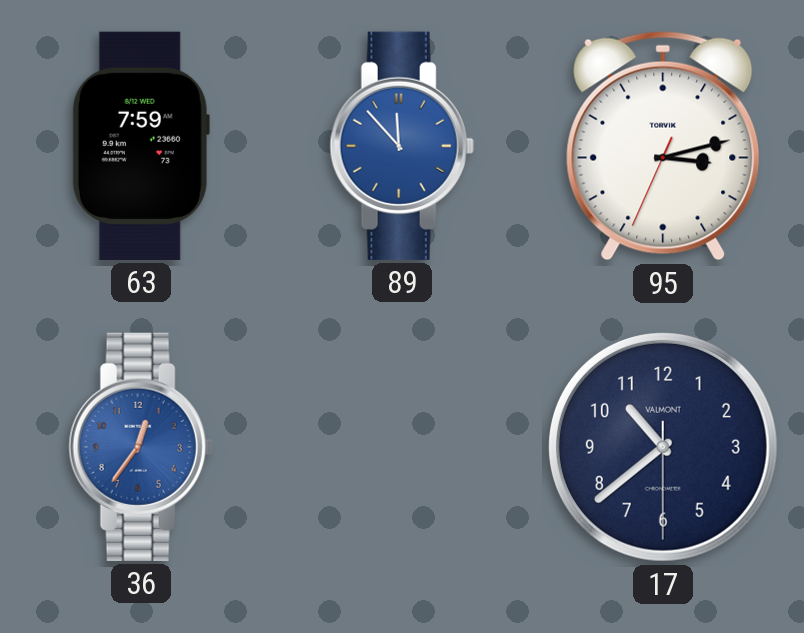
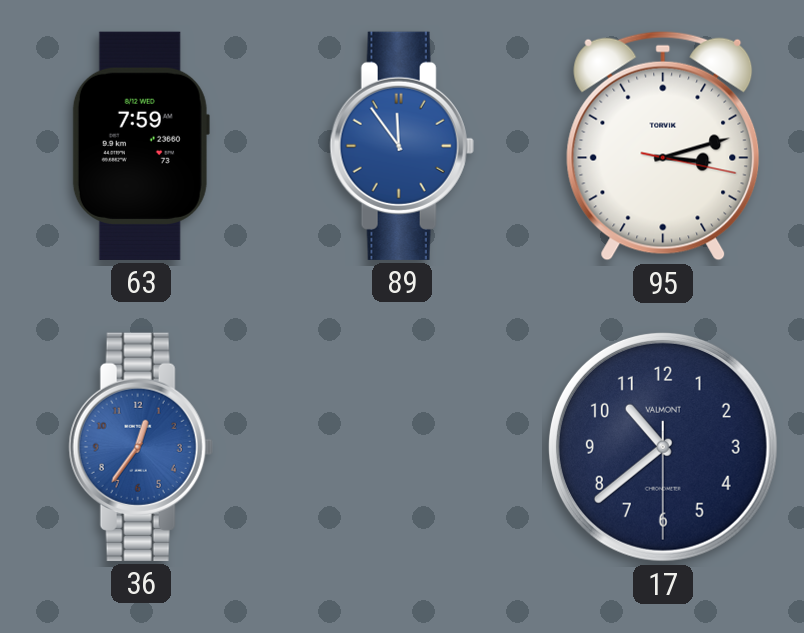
89: 11:53 -> 11:54 (402, 146)
95: 3:12:34 -> 3:12:17 (663, 146)
